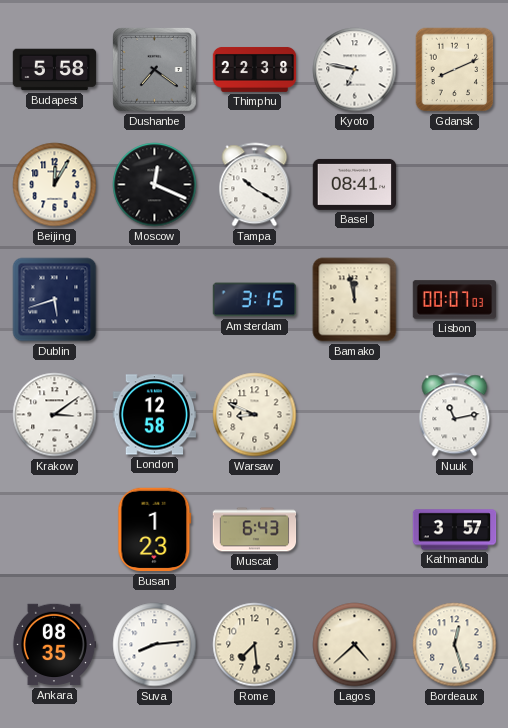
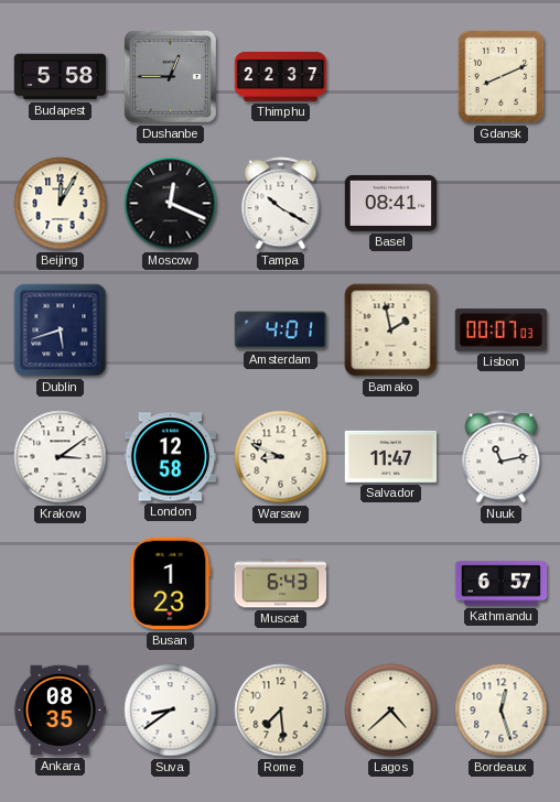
Dushanbe: 7:21 -> 12:45 (170, 76)
Thimphu: 22:38 -> 22:37 (281, 76)
Kyoto: 6:47 -> none (355, 70)
Amsterdam: 3:15 -> 4:01 (281, 330)
Bamako: 11:58 -> 1:58 (391, 330)
Salvador: none -> 11:47 (391, 456)
Kathmandu: 3:57 -> 6:57 (502, 584)
Suva: 8:14 -> 8:39 (171, 711)
